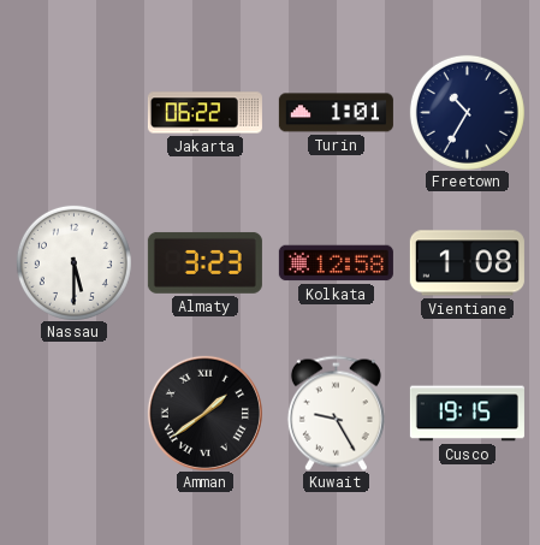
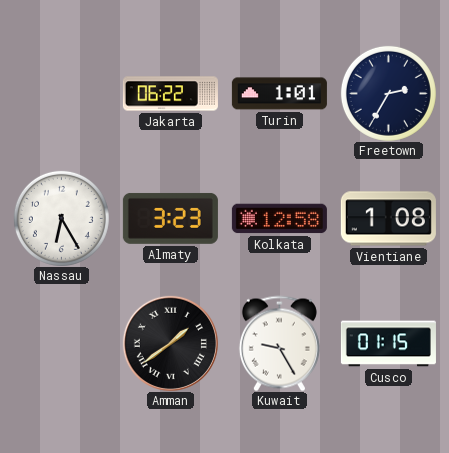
Freetown: 10:35 -> 2:35 (388, 93)
Nassau: 5:30 -> 6:25 (61, 218)
Cusco: 19:15 -> 01:15 (388, 344)
